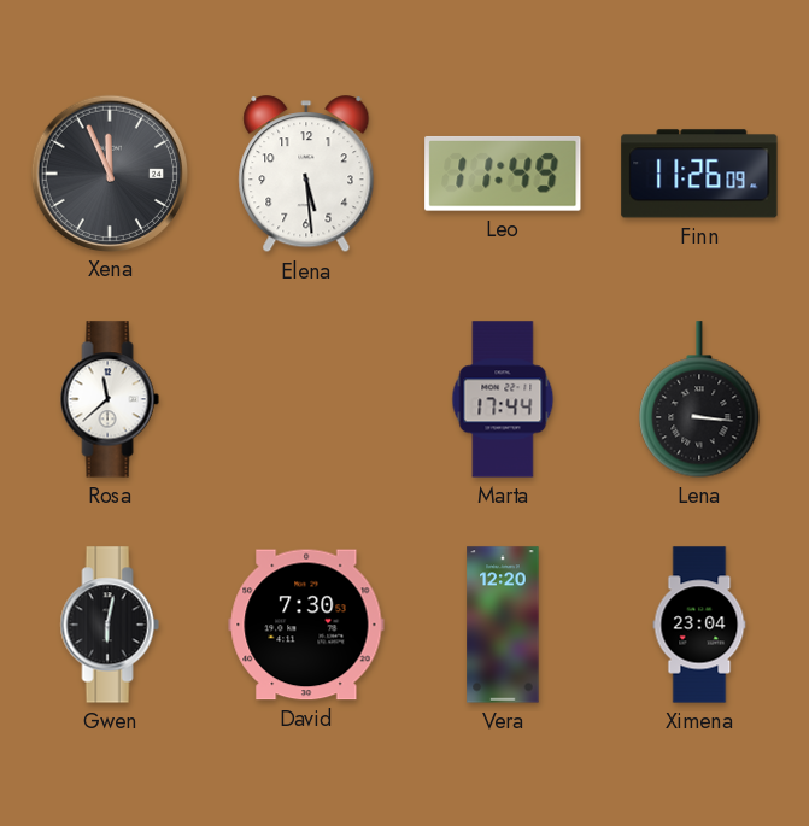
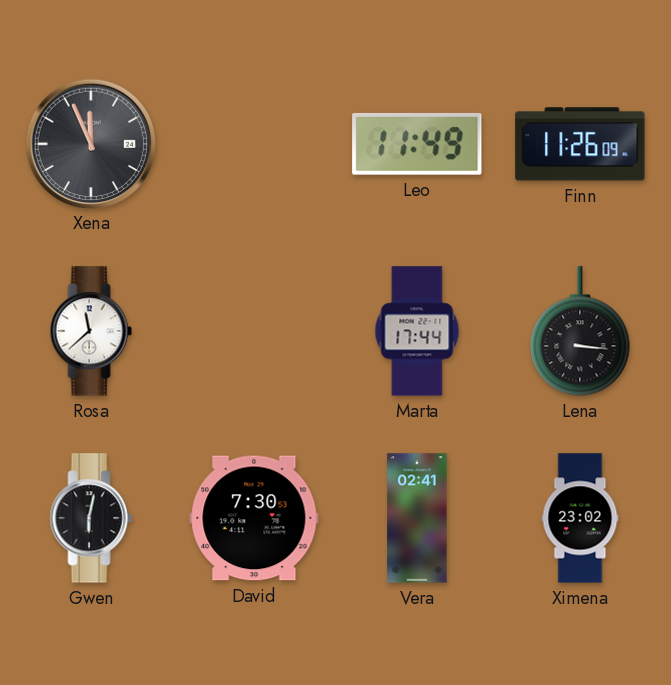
Elena: 5:29 -> none (306, 175)
Vera: 12:20 -> 02:41 (417, 518)
Ximena: 23:04 -> 23:02 (580, 518)
